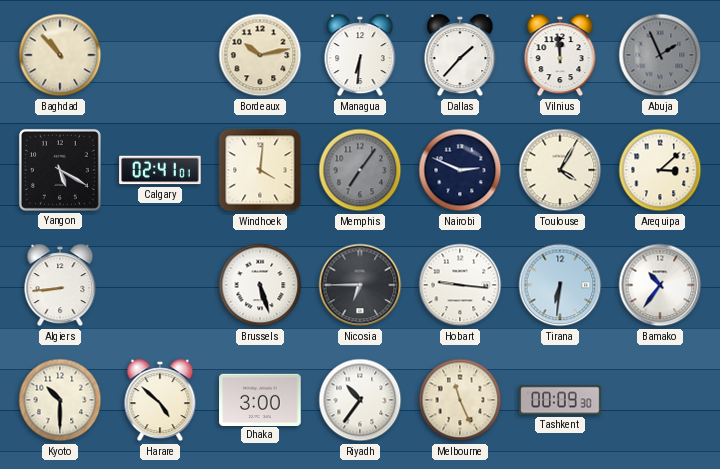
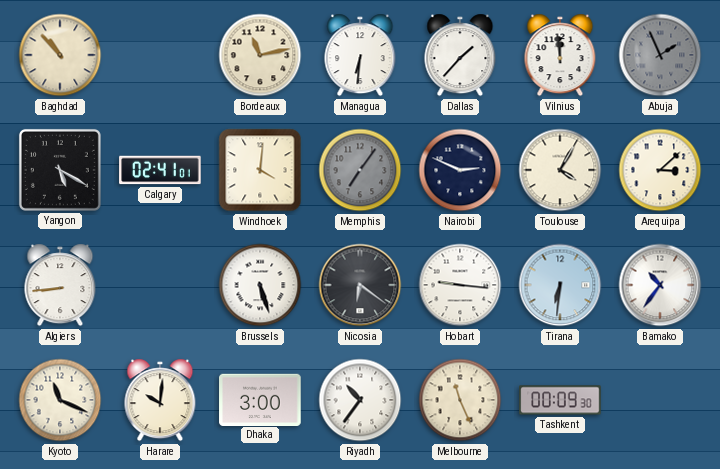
Bordeaux: 10:13 -> 11:13 (260, 55)
Nicosia: 6:45 -> 6:21 (360, 285)
Kyoto: 10:30 -> 11:19 (60, 400)
Harare: 4:52 -> 10:01 (160, 400)
